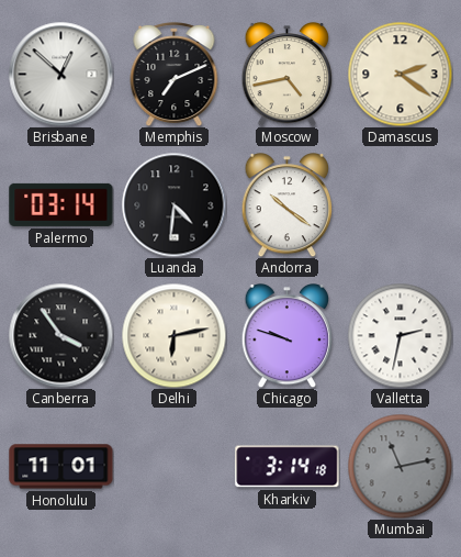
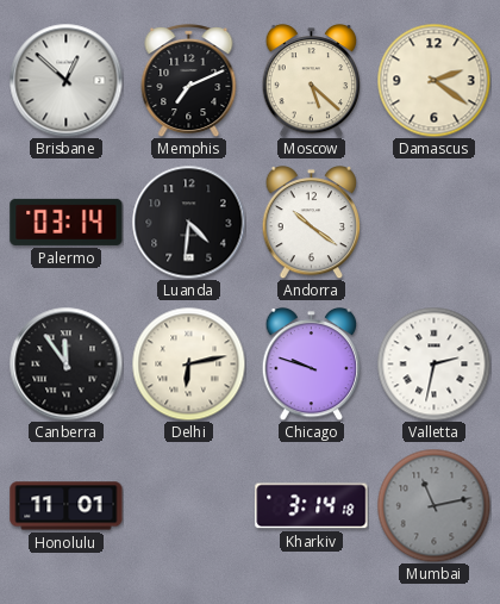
Moscow: 4:43 -> 5:22 (312, 81)
Canberra: 3:54 -> 11:54 (65, 363)
